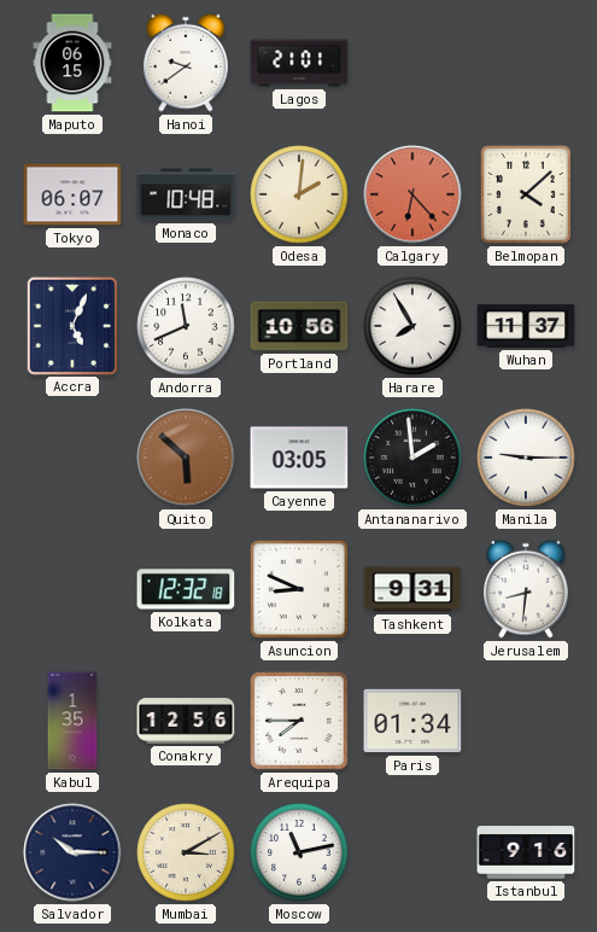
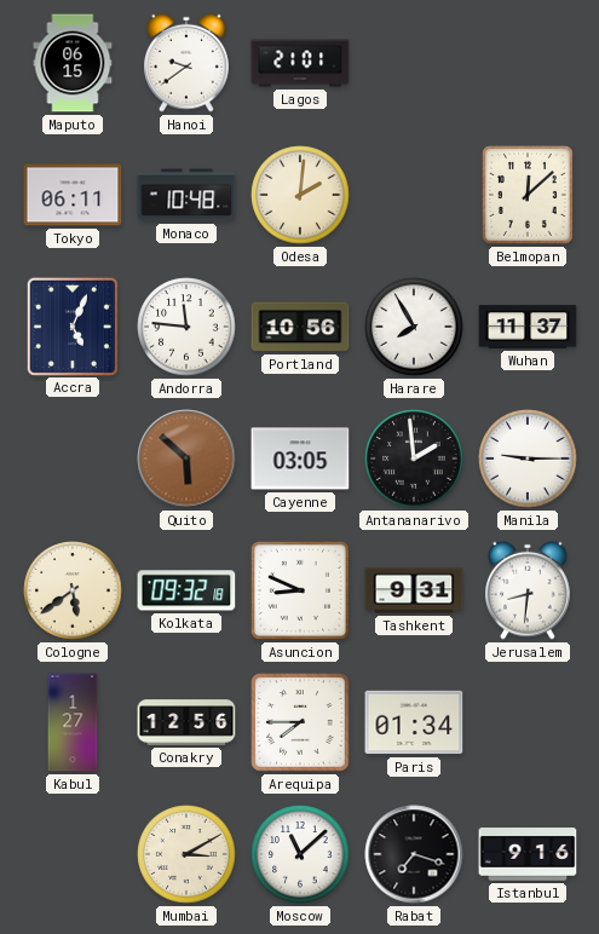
Tokyo: 06:07 -> 06:11 (73, 195)
Calgary: 6:23 -> none (412, 194)
Belmopan: 4:08 -> 12:08 (529, 196)
Andorra: 11:41 -> 11:46 (186, 327)
Cologne: none -> 5:39 (73, 590)
Kolkata: 12:32 -> 09:32 (186, 590)
Kabul: 1:35 -> 1:27 (73, 722)
Salvador: 10:15 -> none (72, 852)
Moscow: 11:13 -> 11:08 (300, 854)
Rabat: none -> 7:18 (414, 854)
